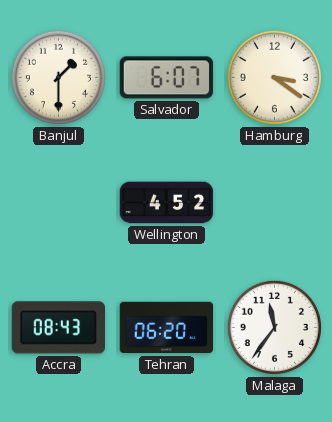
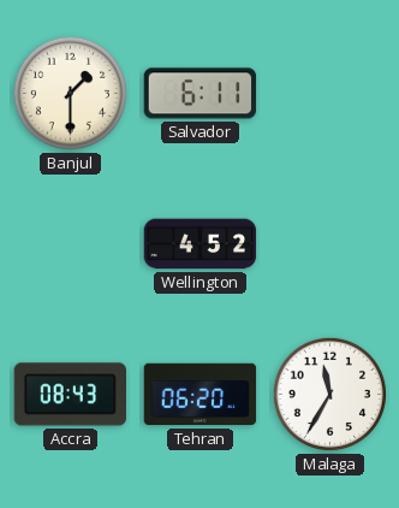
Salvador: 6:07 -> 6:11 (201, 94)
Hamburg: 3:21 -> none (274, 77)
Malaga: 11:36 -> 11:35 (329, 394)
